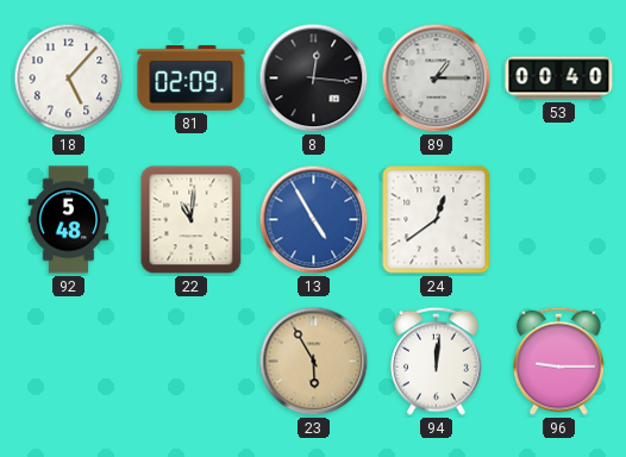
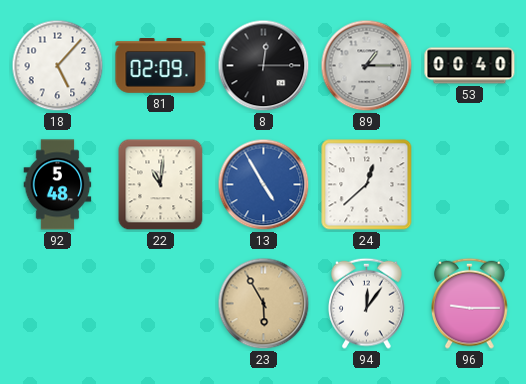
8: 12:16 -> 12:15 (264, 66)
24: 12:39 -> 12:38 (367, 185)
94: 12:01 -> 12:06 (367, 303)
